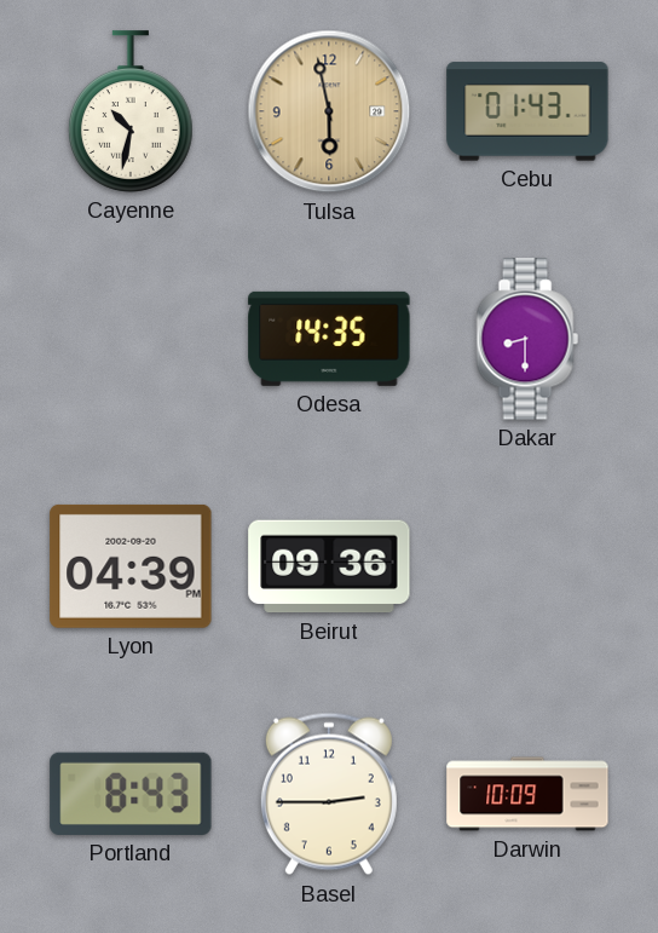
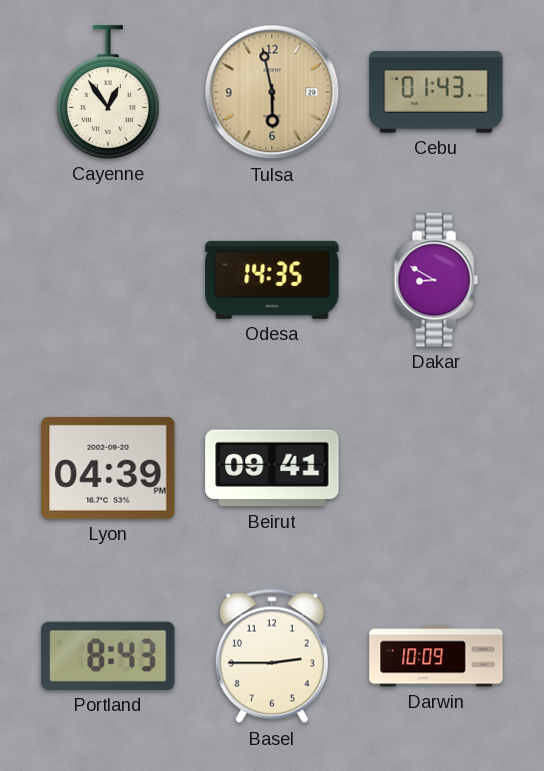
Cayenne: 10:32 -> 12:54 (108, 92)
Dakar: 8:30 -> 8:50 (436, 280)
Beirut: 09:36 -> 09:41 (272, 468)
